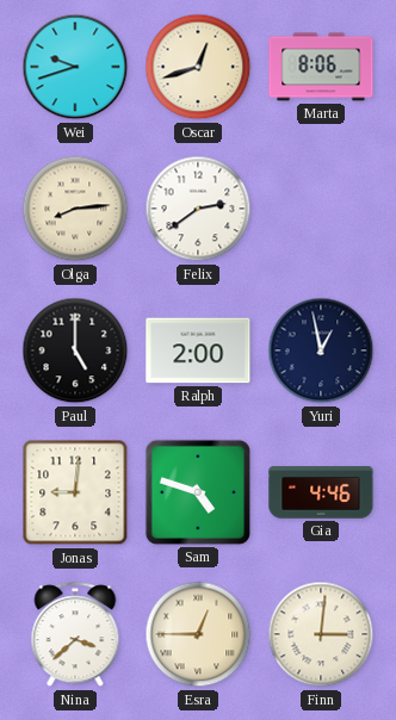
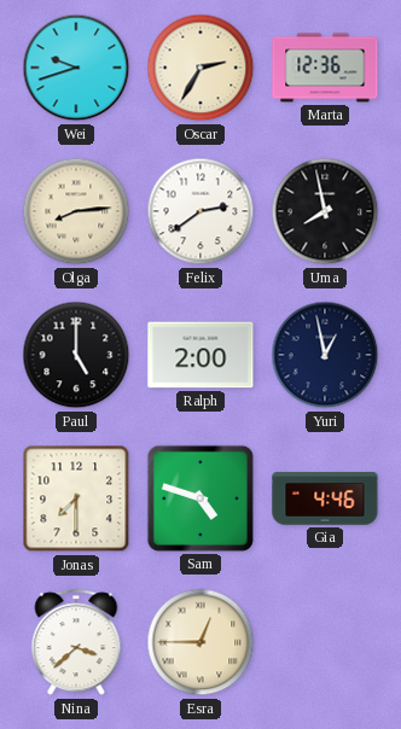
Oscar: 12:42 -> 2:35 (200, 68)
Marta: 8:06 -> 12:36 (325, 68)
Uma: none -> 7:58 (325, 211)
Jonas: 9:01 -> 7:30 (76, 498)
Finn: 3:01 -> none (321, 634)
